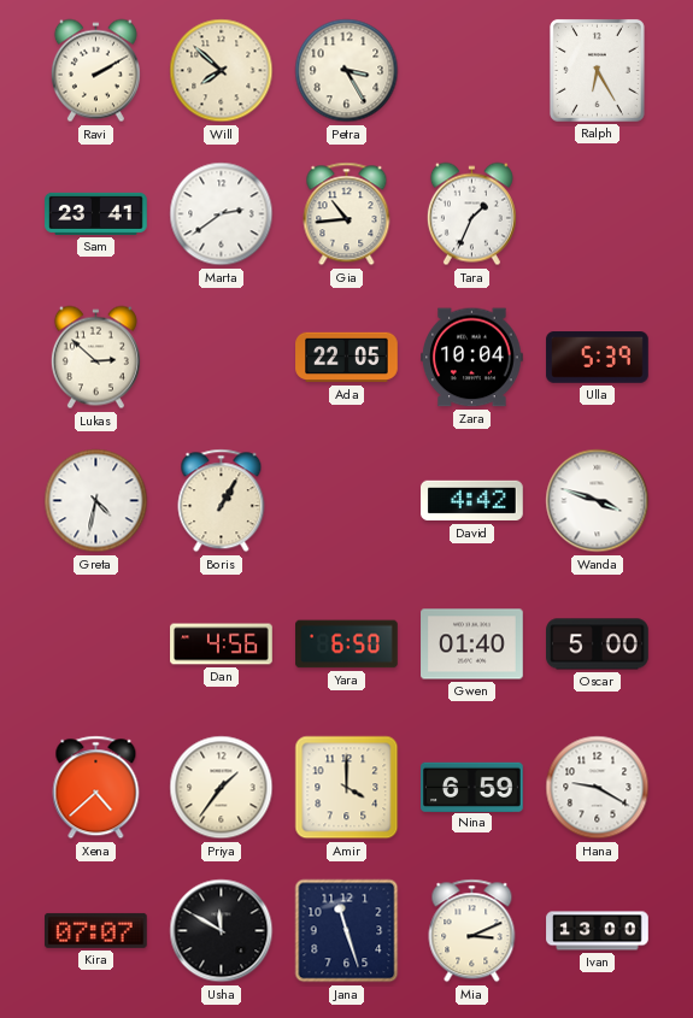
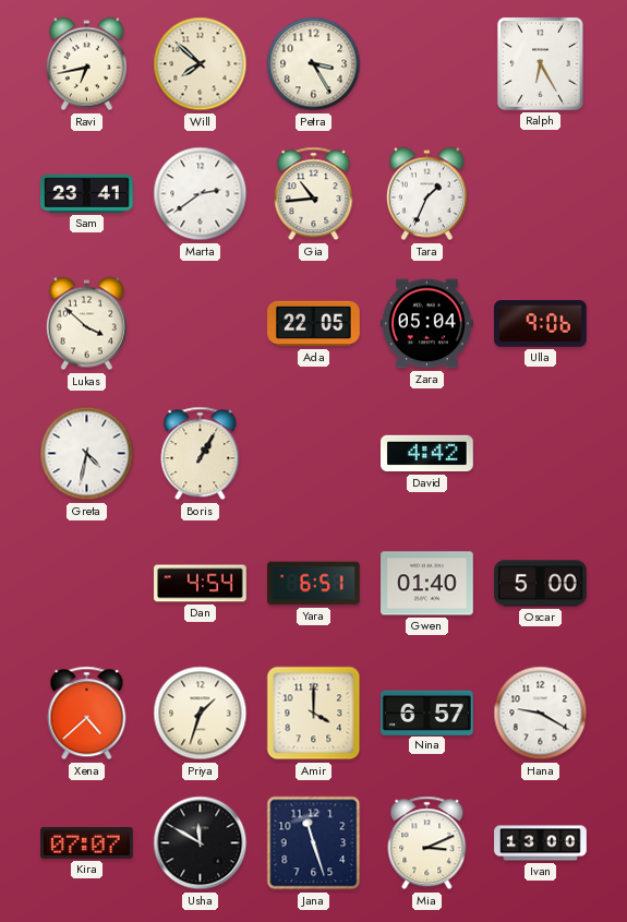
Ravi: 2:10 -> 6:43 (86, 64)
Lukas: 2:52 -> 3:52 (86, 324)
Zara: 10:04 -> 05:04 (427, 324)
Ulla: 5:39 -> 9:06 (541, 324)
Wanda: 3:48 -> none (598, 501)
Dan: 4:56 -> 4:54 (201, 584)
Yara: 6:50 -> 6:51 (314, 584)
Priya: 1:36 -> 1:33 (201, 714)
Nina: 6:59 -> 6:57 (427, 713)
